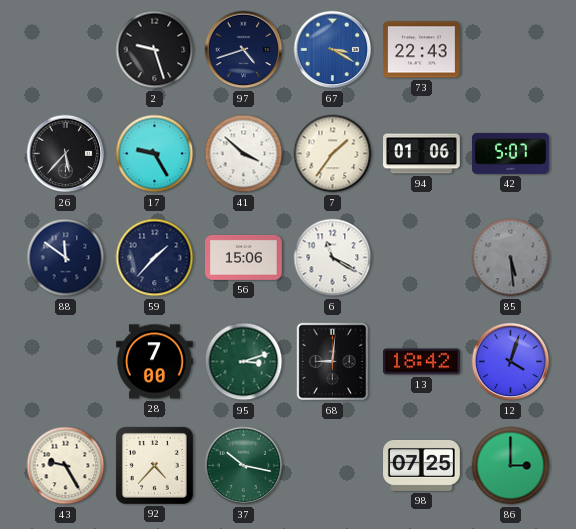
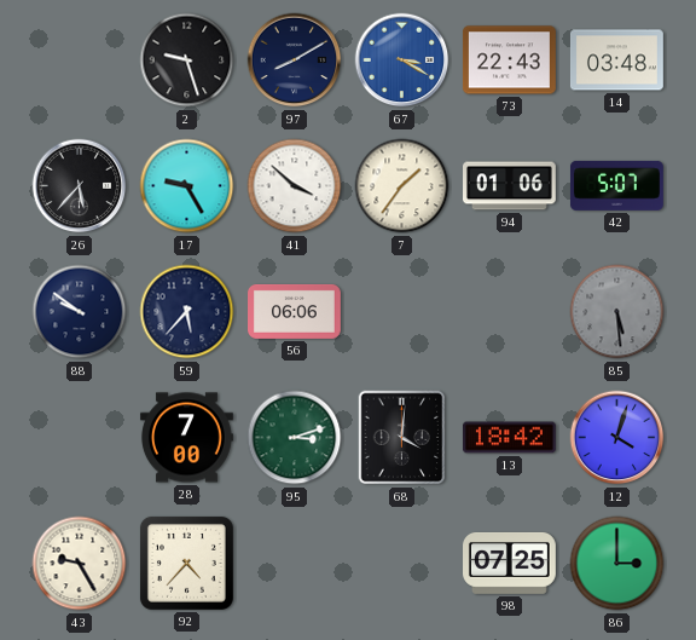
97: 4:42 -> 8:10 (295, 60)
14: none -> 03:48 (616, 60)
88: 11:51 -> 9:51 (80, 312)
59: 1:37 -> 5:37 (187, 312)
56: 15:06 -> 06:06 (295, 311)
6: 11:20 -> none (333, 258)
68: 9:01 -> 4:01 (402, 438)
37: 10:17 -> none (244, 466)
